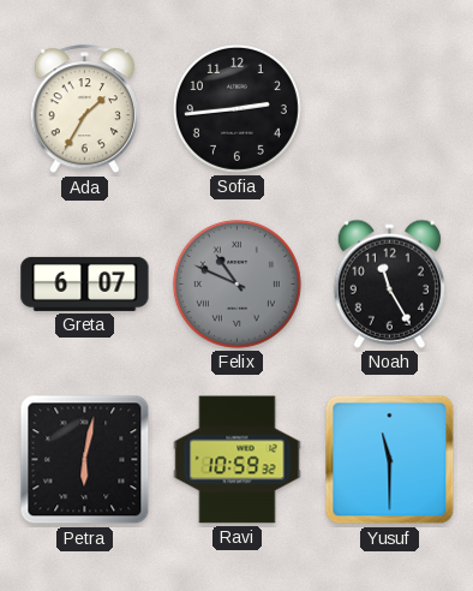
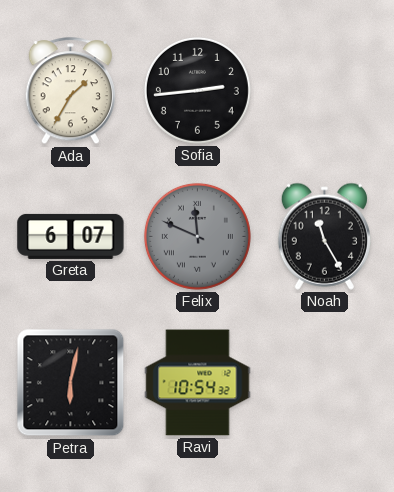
Felix: 10:49 -> 11:49 (197, 236)
Ravi: 10:59 -> 10:54 (198, 383)
Yusuf: 11:30 -> none (390, 460)
